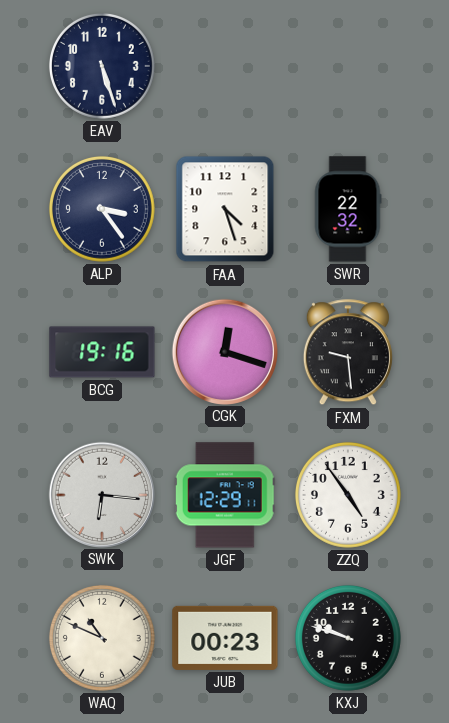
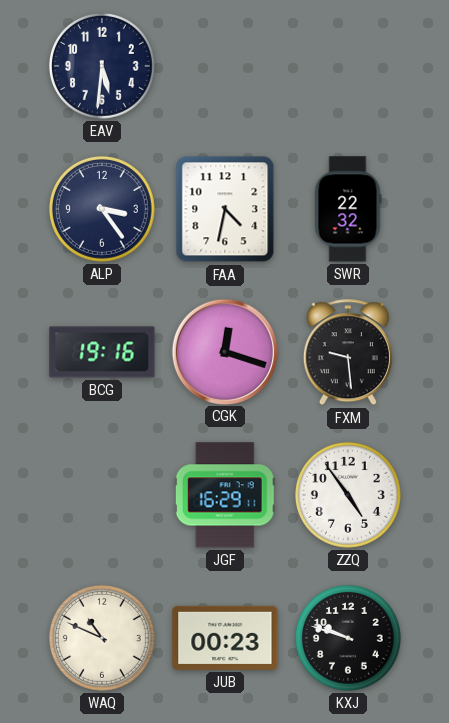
EAV: 5:27 -> 5:31 (102, 66)
FAA: 4:27 -> 4:32 (225, 209)
SWK: 6:16 -> none (101, 494)
JGF: 12:29 -> 16:29 (225, 495)
